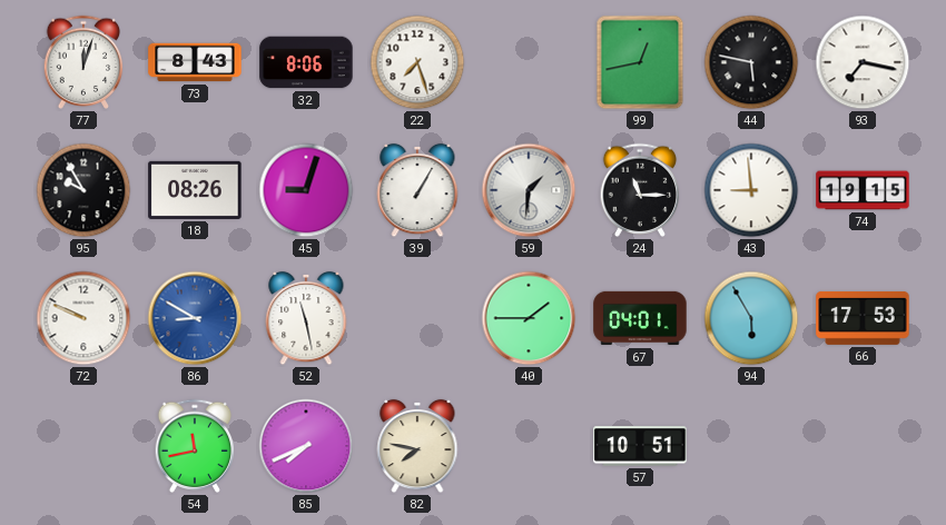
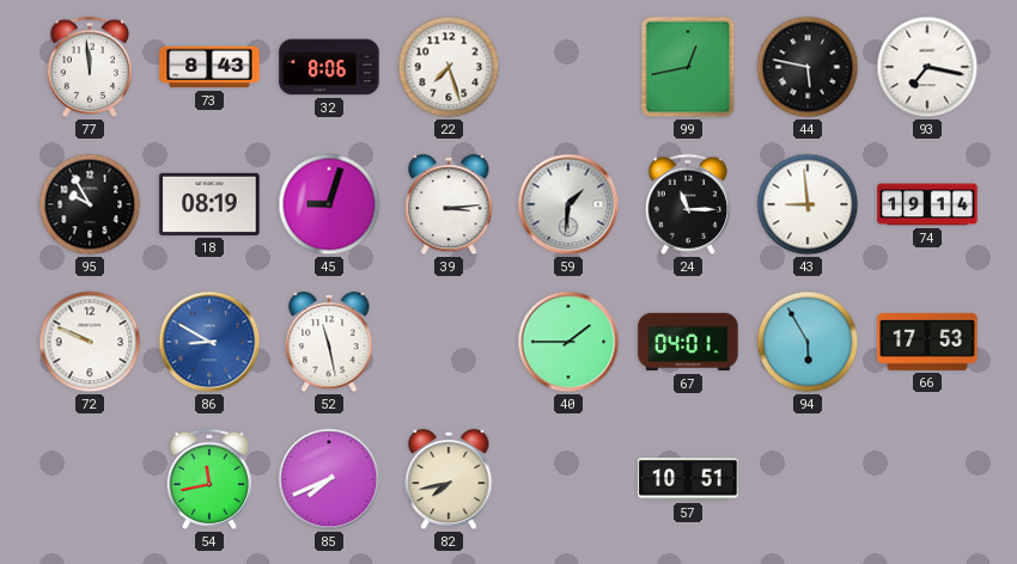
77: 12:03 -> 11:59 (90, 67)
18: 08:26 -> 08:19 (209, 204)
39: 1:05 -> 3:14 (449, 204)
74: 19:15 -> 19:14 (927, 204)
82: 7:47 -> 7:43 (449, 479)
